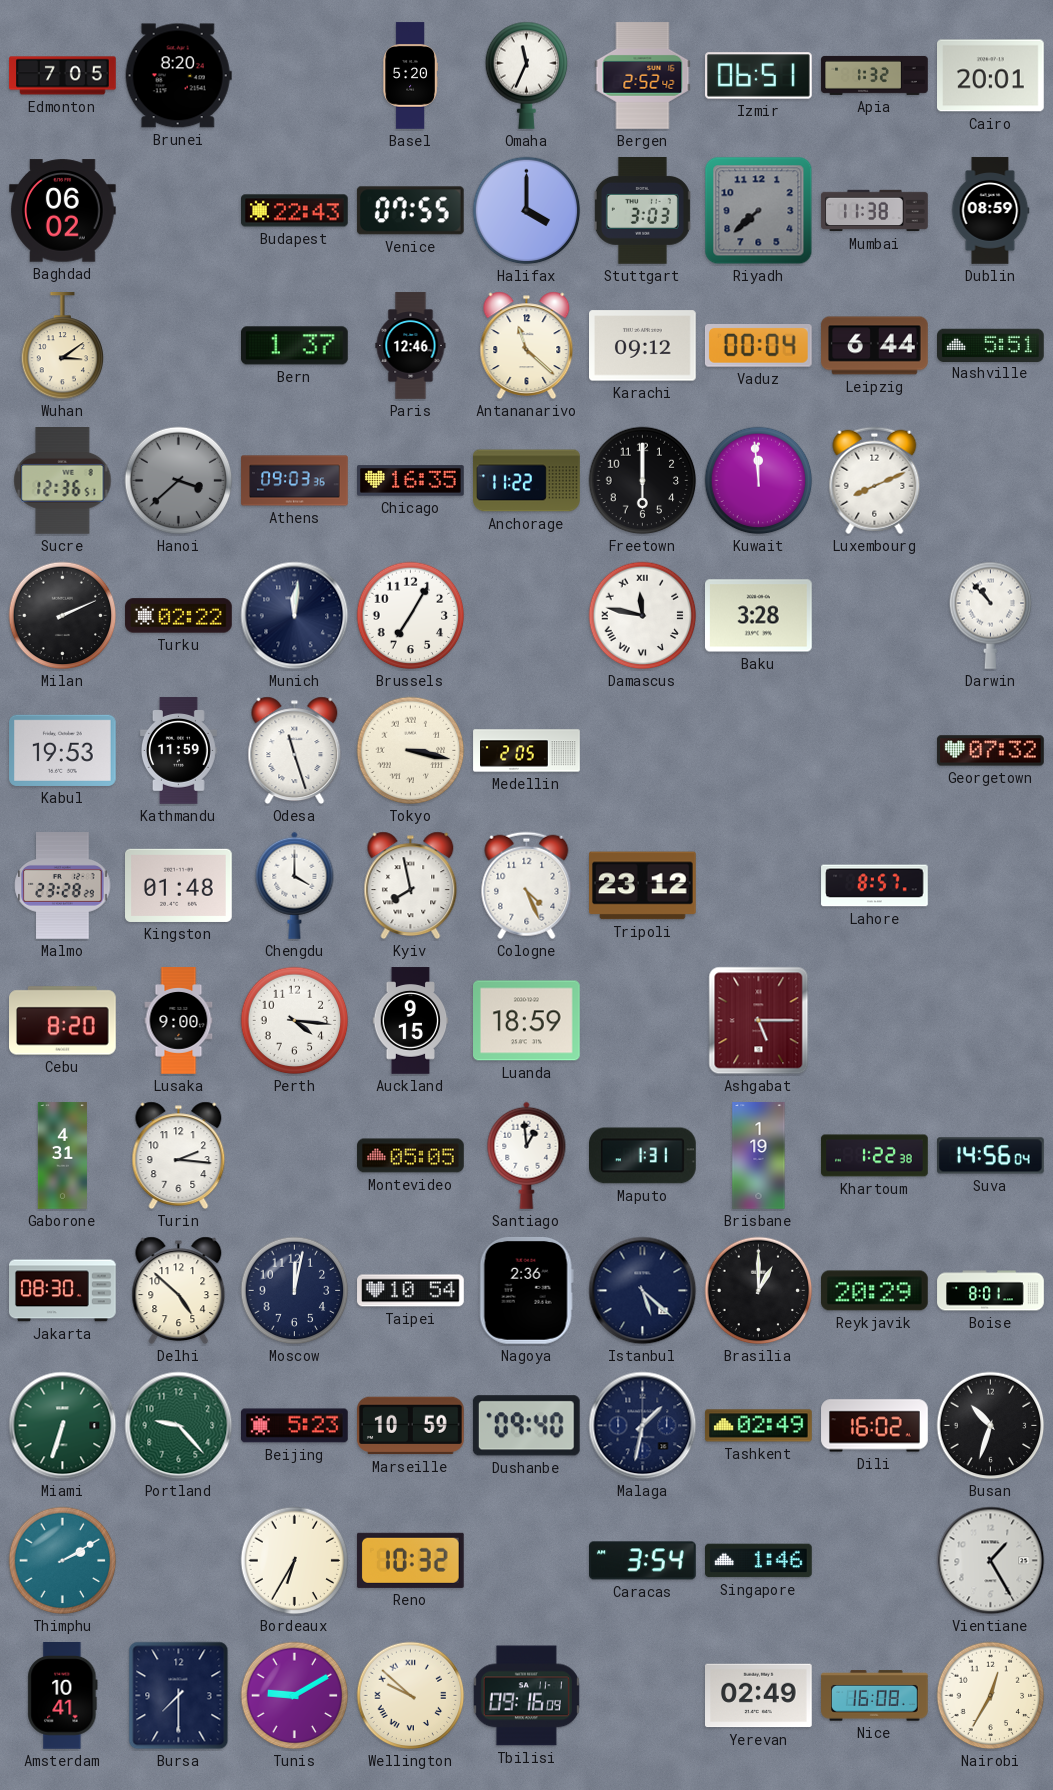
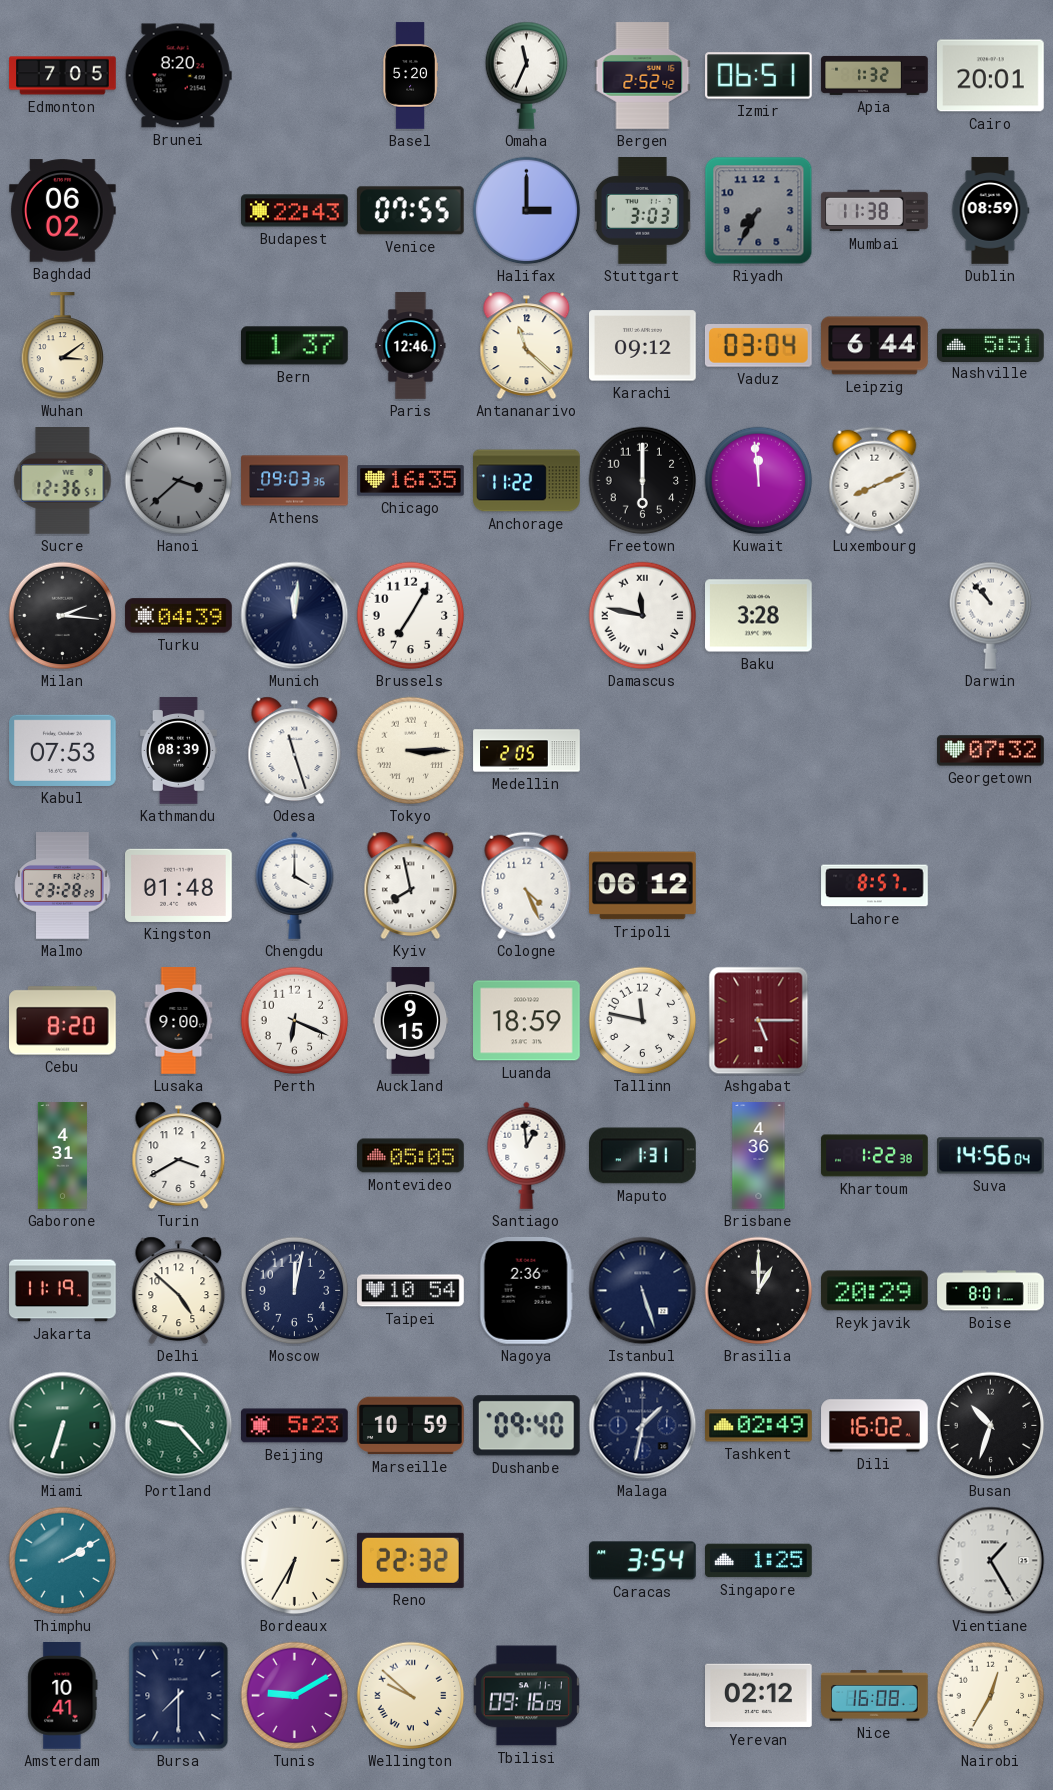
Halifax: 4:00 -> 3:00 (527, 211)
Riyadh: 7:38 -> 7:35 (759, 211)
Vaduz: 00:04 -> 03:04 (758, 346)
Milan: 2:11 -> 2:16 (63, 616)
Turku: 02:22 -> 04:39 (179, 616)
Kabul: 19:53 -> 07:53 (63, 750)
Kathmandu: 11:59 -> 08:39 (178, 751)
Tokyo: 3:17 -> 3:15 (411, 751)
Tripoli: 23:12 -> 06:12 (643, 886)
Perth: 4:16 -> 6:19 (295, 1021)
Tallinn: none -> 11:47 (643, 1021)
Turin: 2:16 -> 3:40 (179, 1156)
Brisbane: 1:19 -> 4:36 (759, 1156)
Jakarta: 08:30 -> 11:19 (63, 1291)
Istanbul: 5:22 -> 5:27 (643, 1291)
Reno: 10:32 -> 22:32 (410, 1560)
Singapore: 1:46 -> 1:25 (759, 1561)
Yerevan: 02:49 -> 02:12 (759, 1696)
